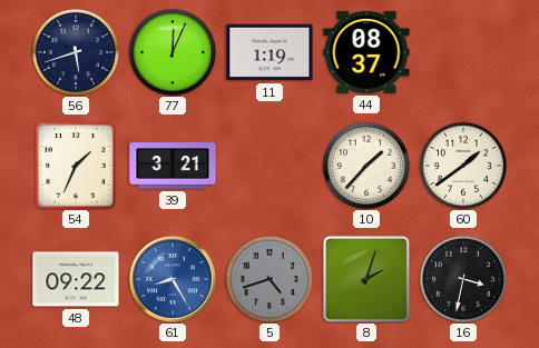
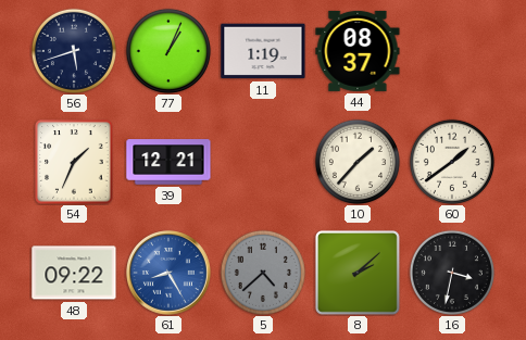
77: 12:04 -> 1:04 (168, 51)
39: 3:21 -> 12:21 (168, 162)
5: 4:42 -> 4:38 (263, 273)
8: 2:03 -> 2:08 (358, 273)
